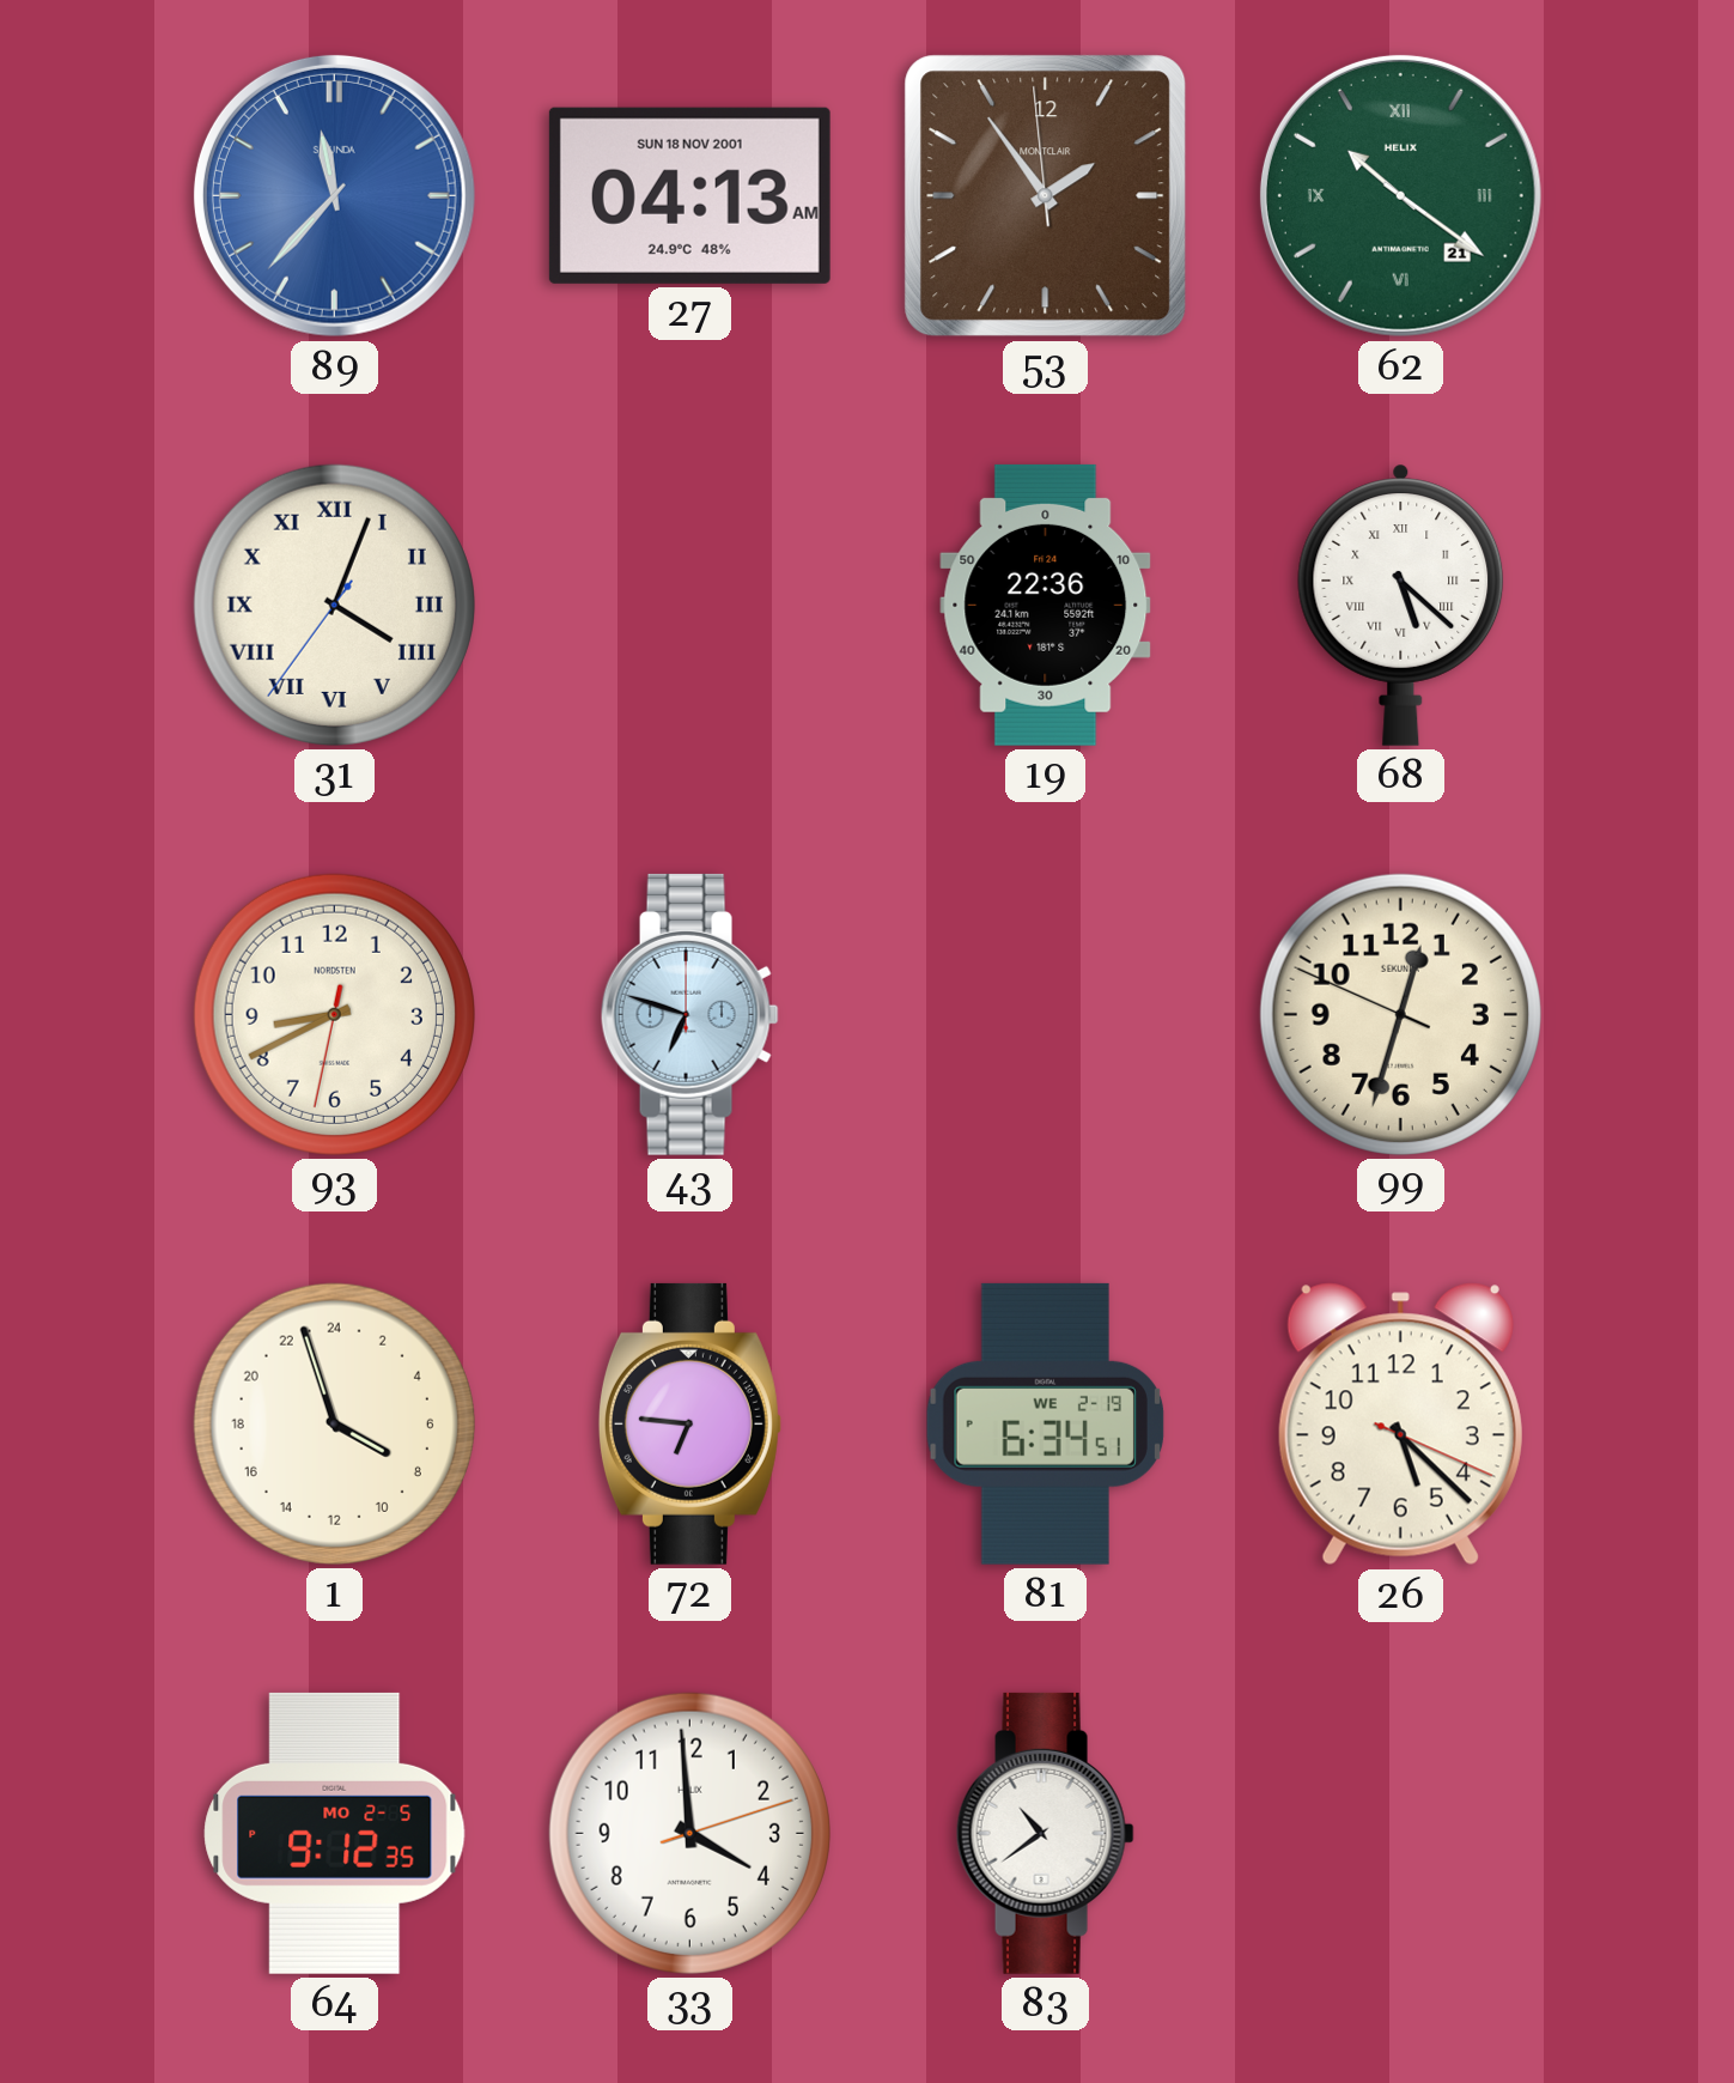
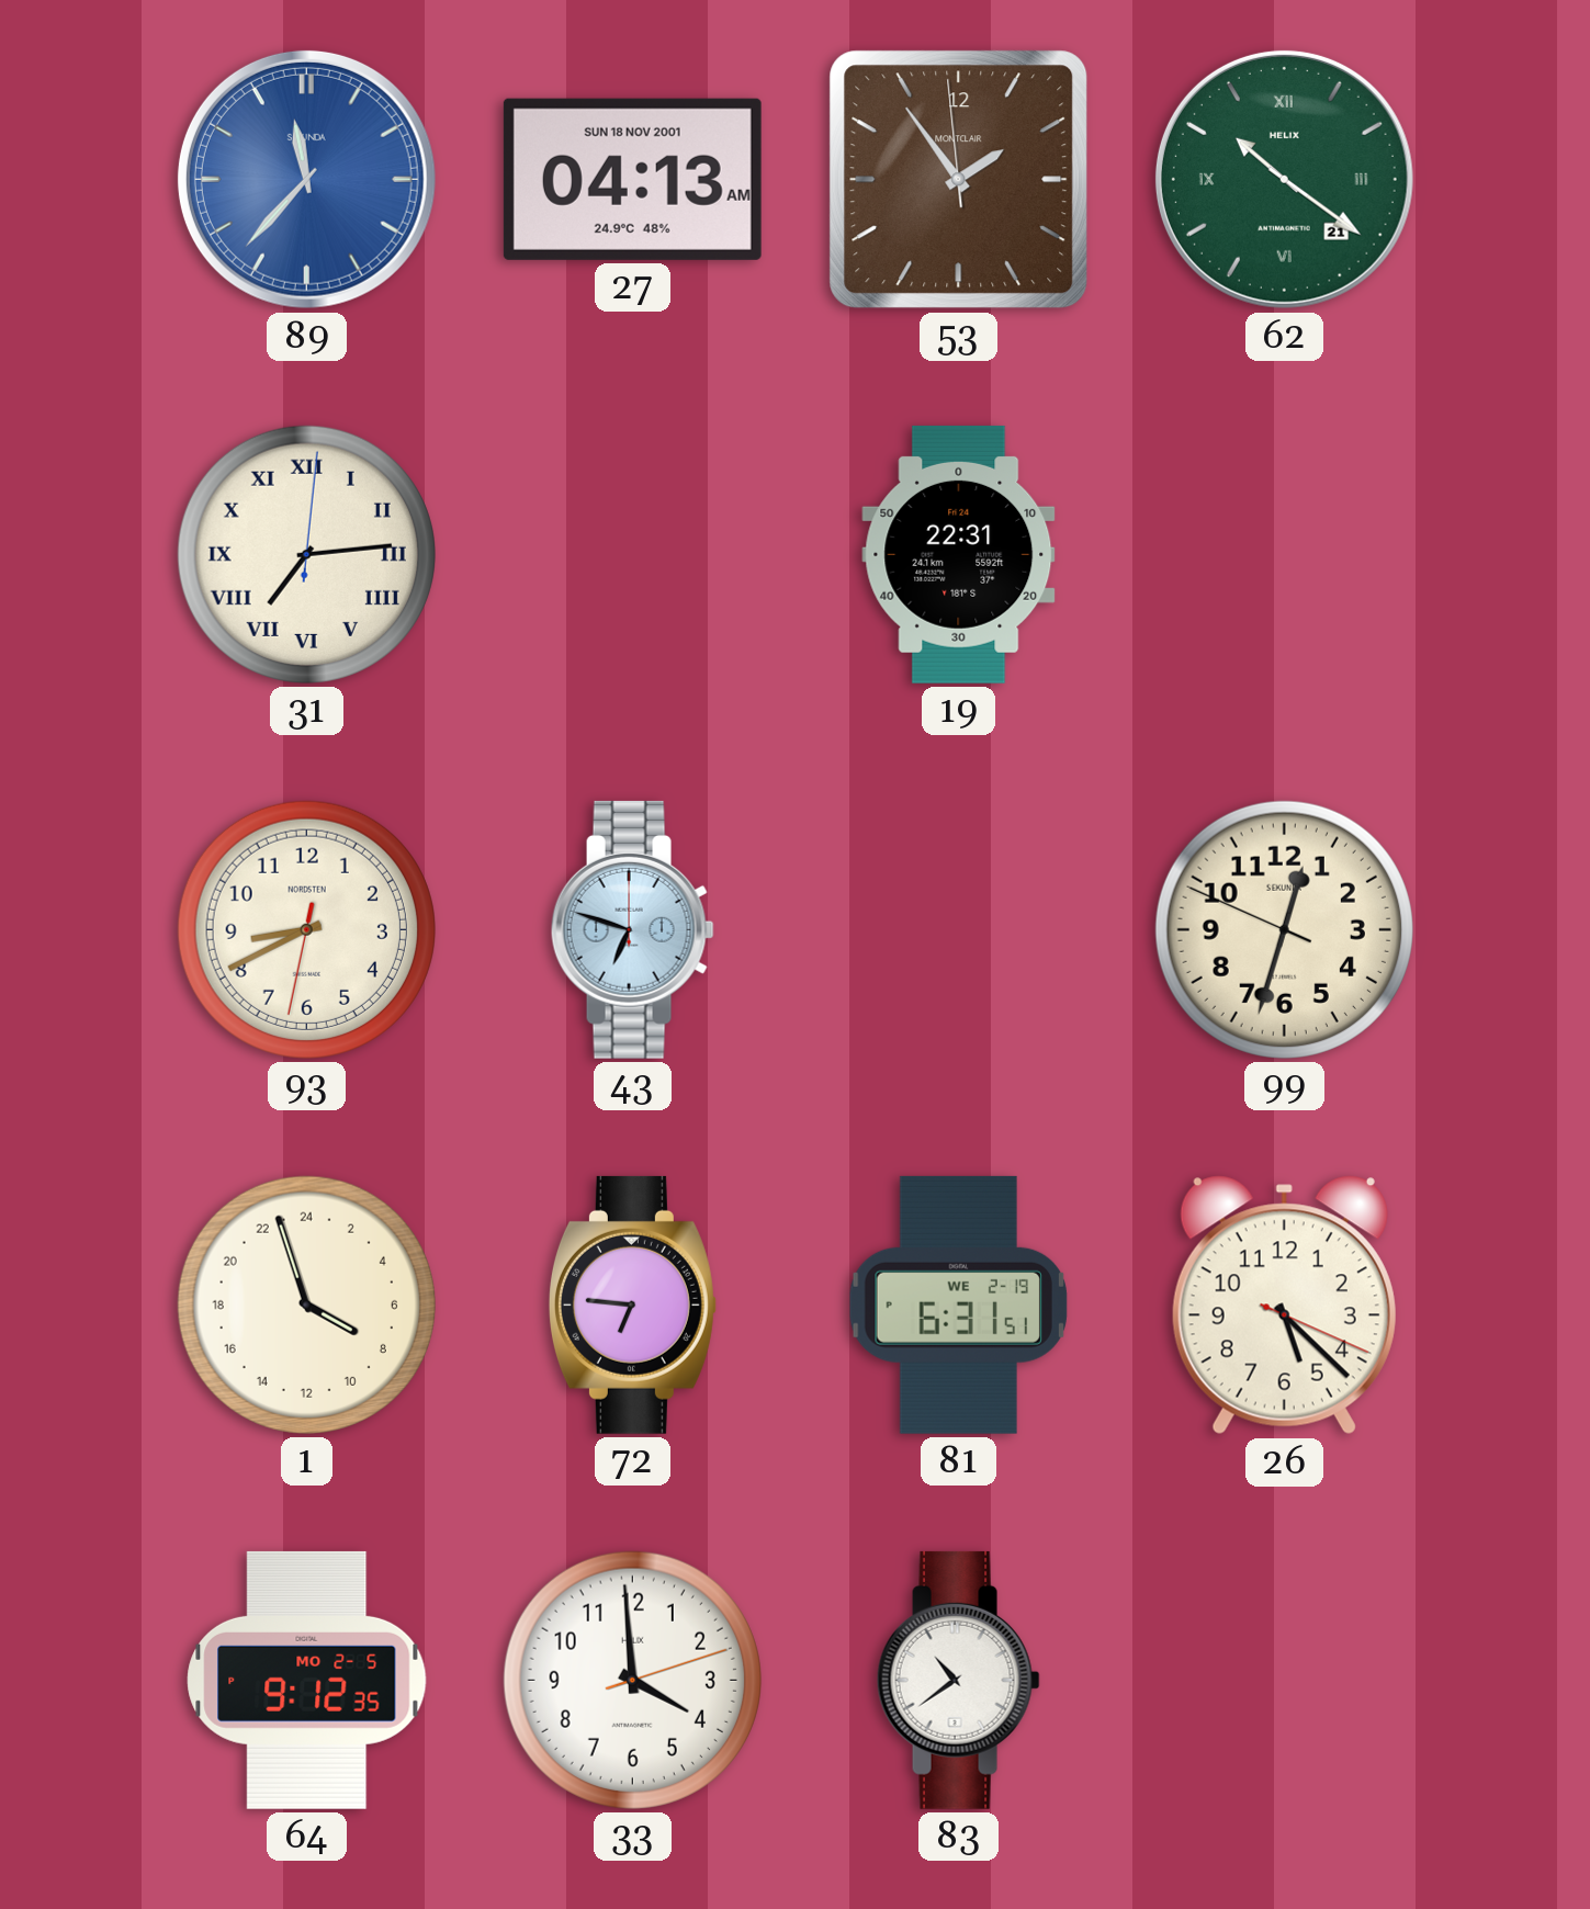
31: 4:03 -> 7:14 (306, 554)
19: 22:36 -> 22:31 (959, 554)
68: 5:22 -> none (1401, 605)
81: 6:34 -> 6:31 (958, 1304)
